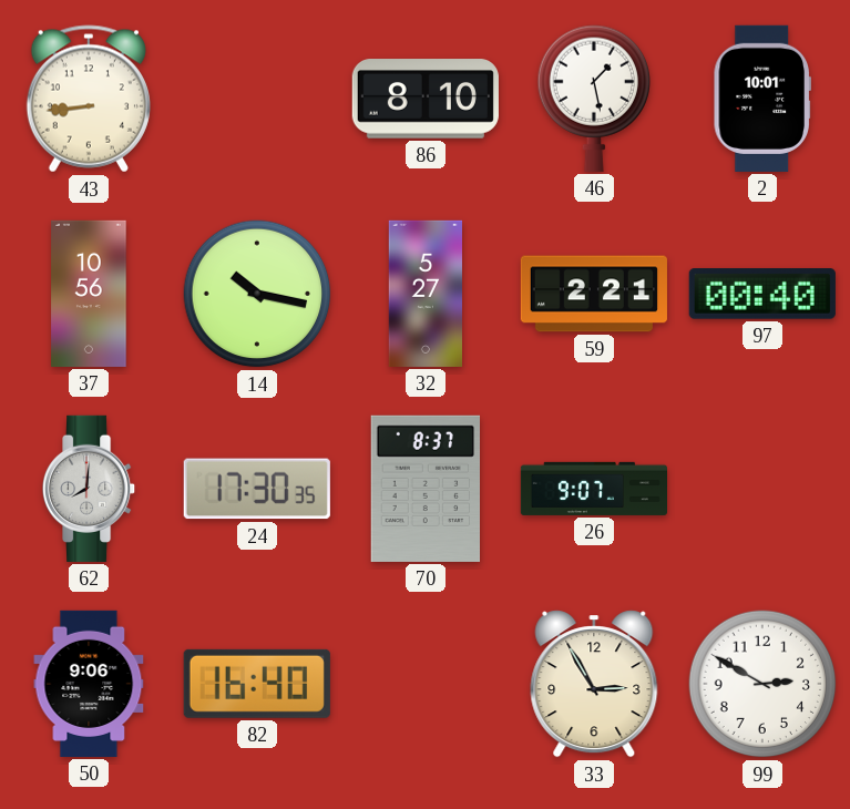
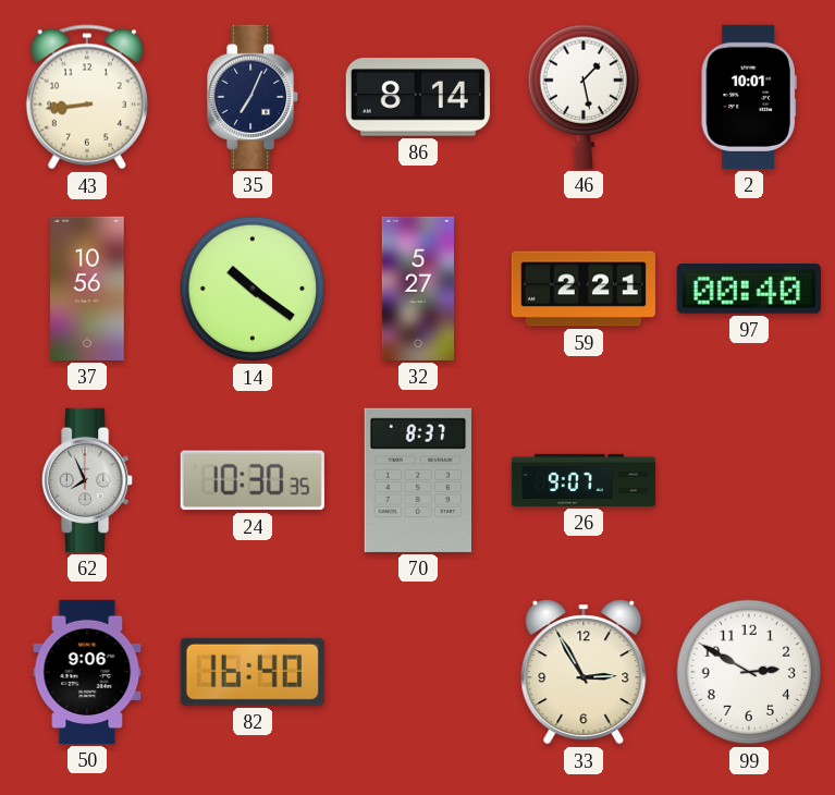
35: none -> 7:04 (254, 97)
86: 8:10 -> 8:14 (418, 97)
14: 10:17 -> 10:21 (253, 289)
62: 8:01 -> 7:56 (88, 480)
24: 17:30 -> 10:30 (253, 480)
